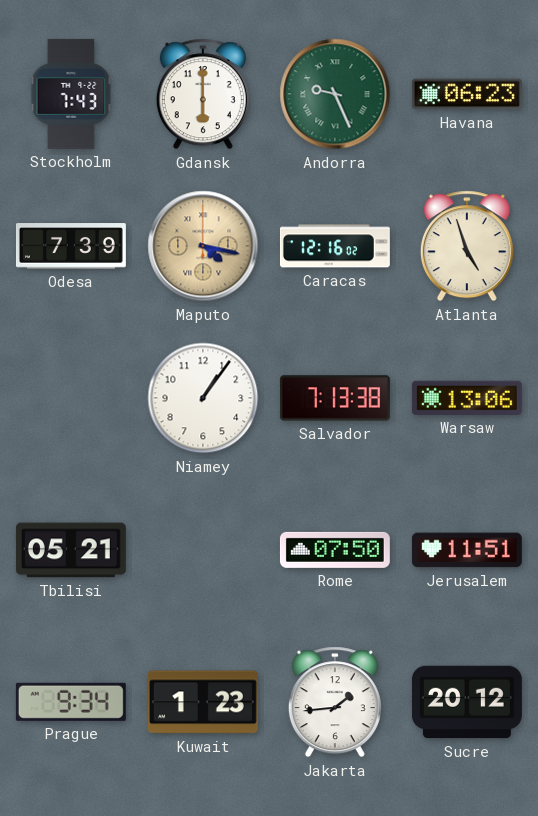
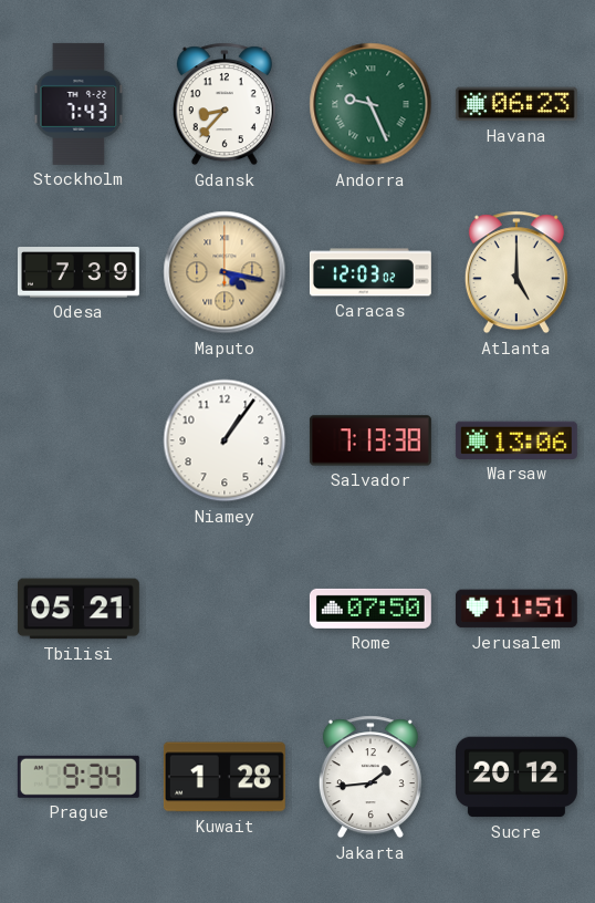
Gdansk: 6:00 -> 8:37 (225, 104)
Caracas: 12:16 -> 12:03 (370, 272)
Atlanta: 4:57 -> 5:00 (516, 272)
Kuwait: 1:23 -> 1:28 (225, 777)
